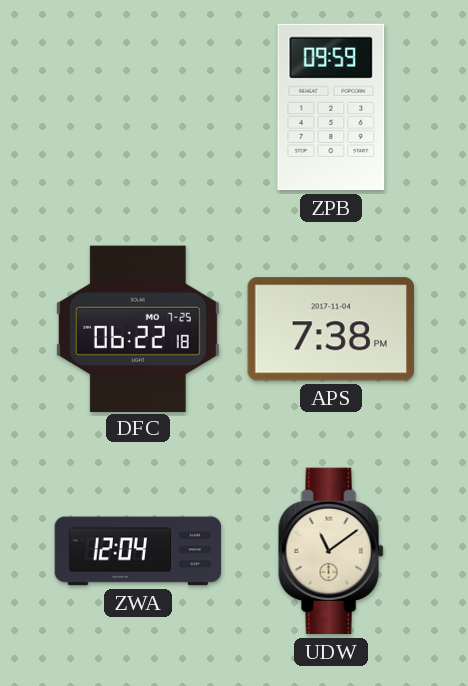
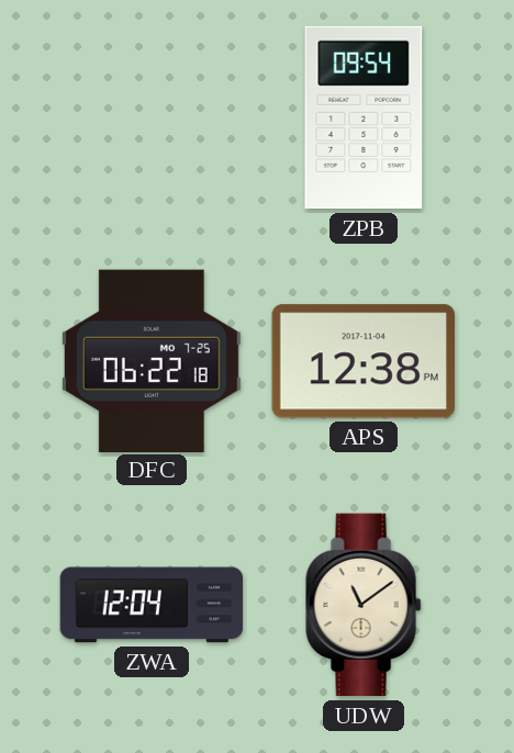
ZPB: 09:59 -> 09:54 (364, 117)
APS: 7:38 -> 12:38 (364, 361)
